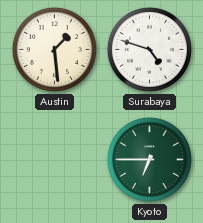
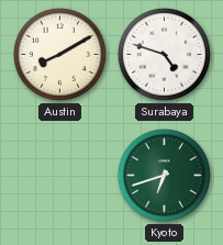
Austin: 1:29 -> 8:10 (59, 54)
Kyoto: 6:45 -> 6:42 (164, 175)
